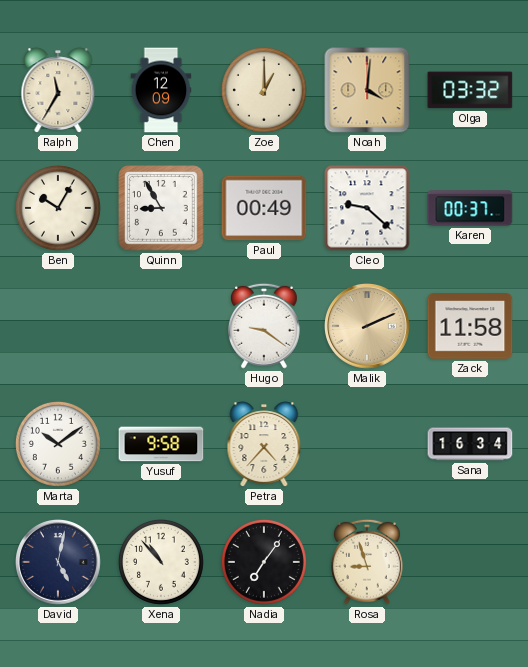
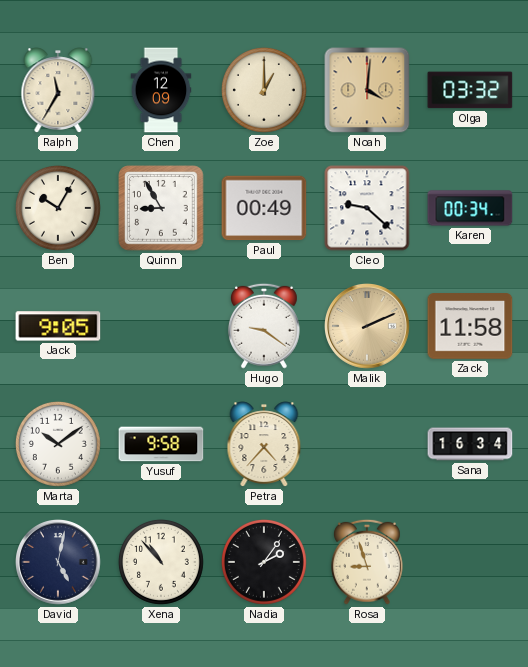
Karen: 00:37 -> 00:34 (470, 208)
Jack: none -> 9:05 (58, 326)
Nadia: 7:06 -> 2:06 (264, 562)
